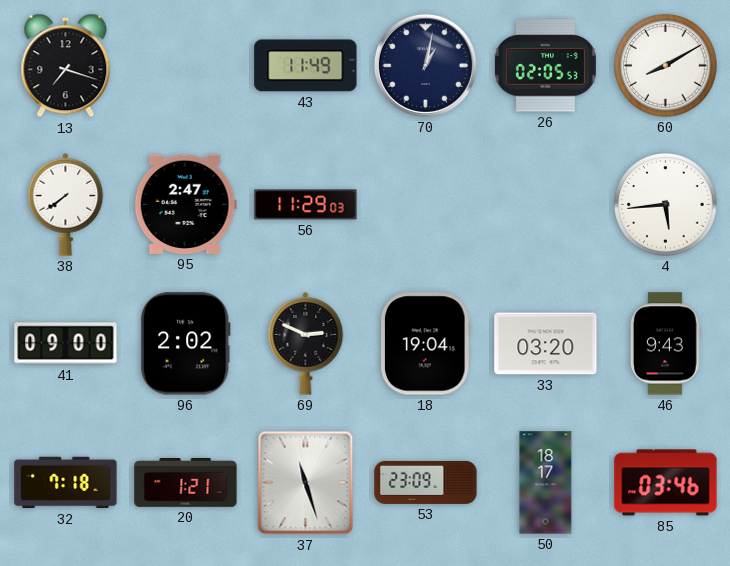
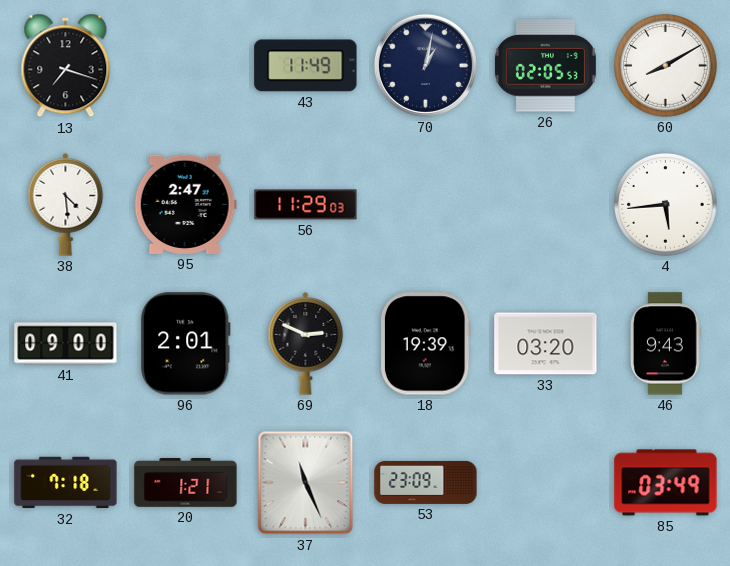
38: 7:39 -> 4:29 (66, 205)
96: 2:02 -> 2:01 (185, 344)
18: 19:04 -> 19:39 (425, 344)
37: 11:27 -> 11:26 (306, 483)
50: 18:17 -> none (546, 483)
85: 03:46 -> 03:49 (666, 483)
